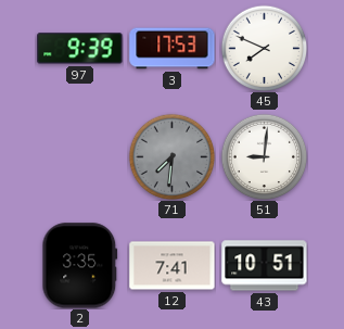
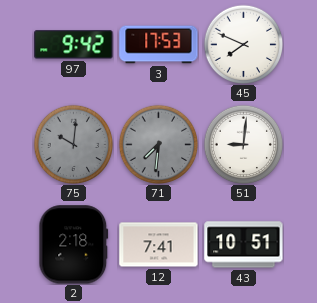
97: 9:39 -> 9:42 (74, 45)
75: none -> 10:01 (73, 144)
2: 3:35 -> 2:18 (74, 245)
